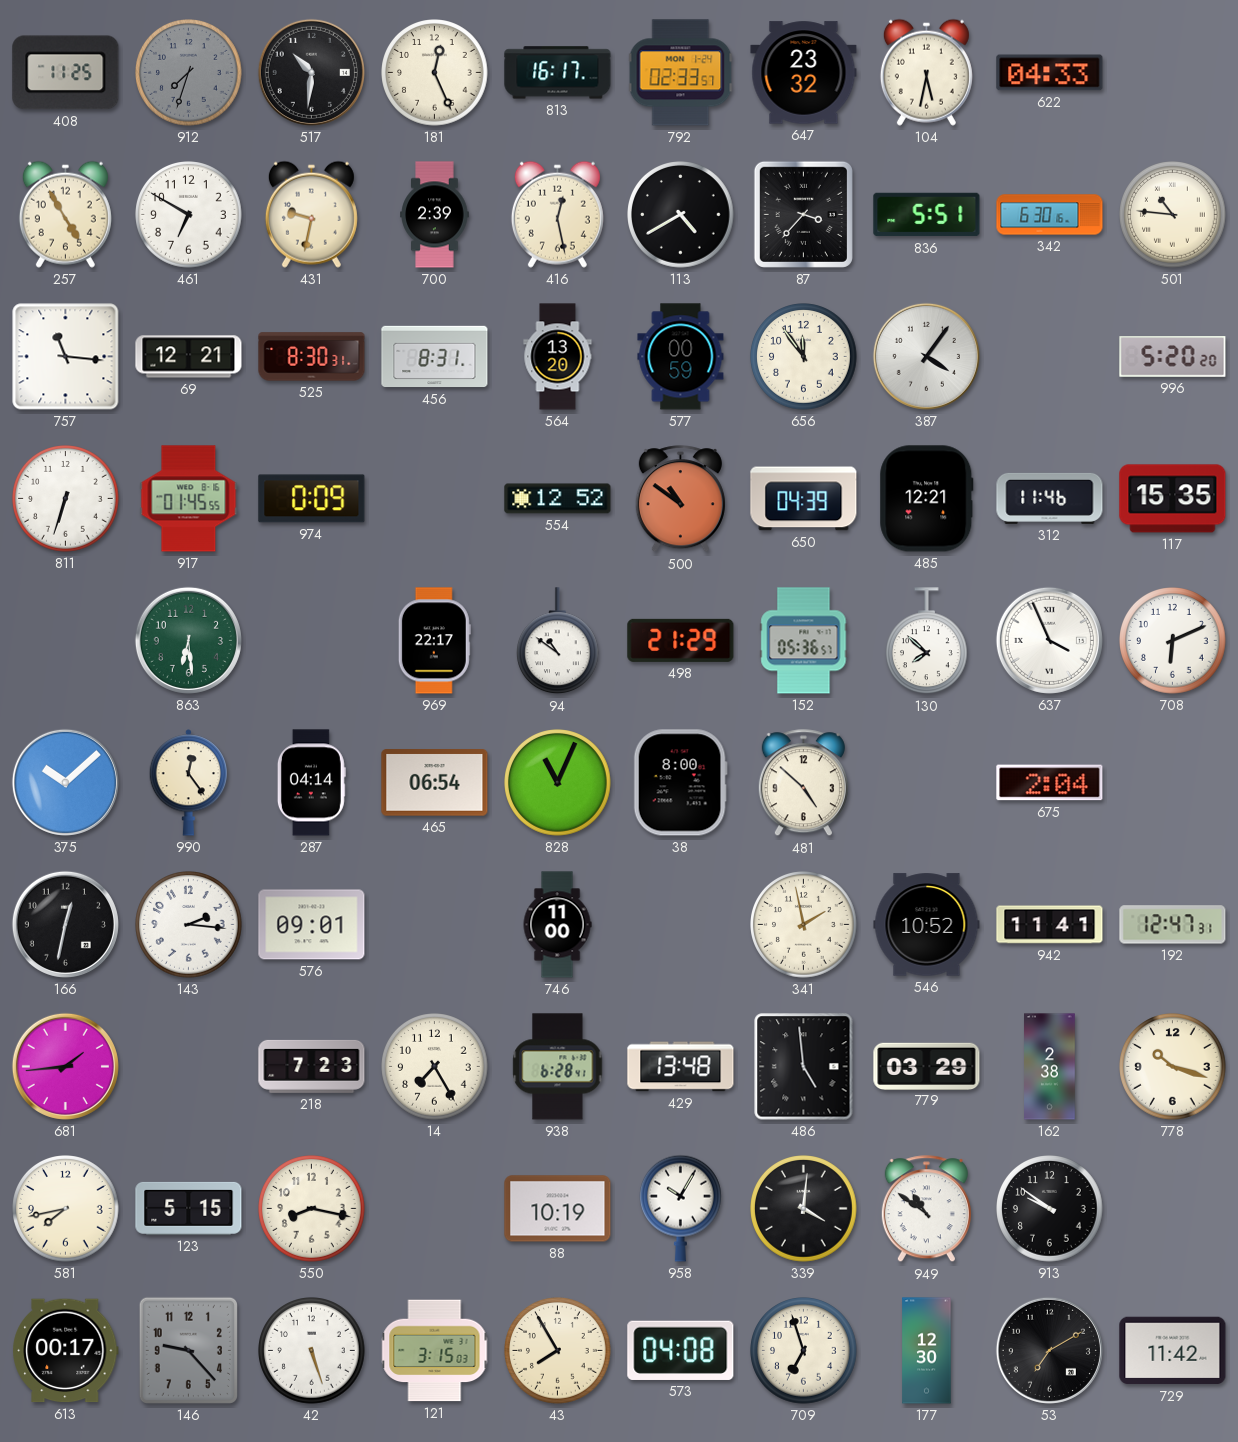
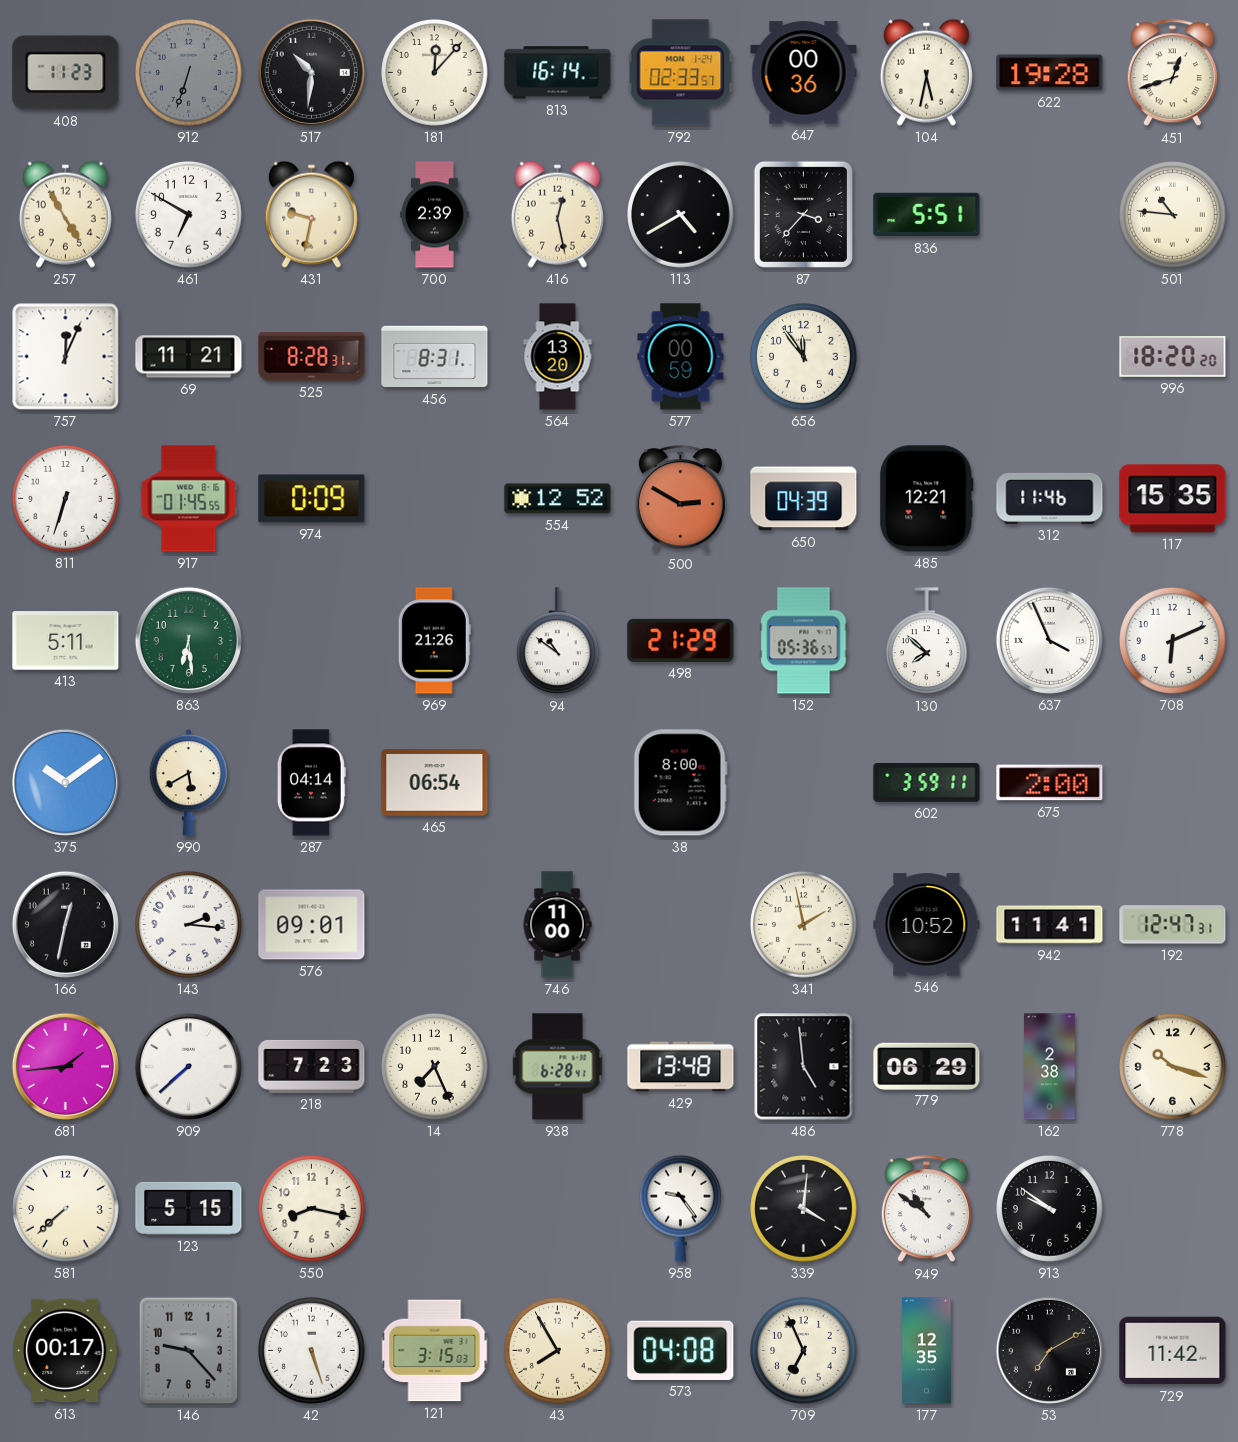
408: 11:25 -> 11:23 (66, 73)
912: 7:33 -> 6:33 (189, 73)
181: 12:26 -> 12:07 (435, 73)
813: 16:17 -> 16:14 (558, 73)
647: 23:32 -> 00:36 (804, 73)
622: 04:33 -> 19:28 (1050, 73)
451: none -> 12:42 (1172, 73)
342: 6:30 -> none (1050, 215)
757: 11:16 -> 12:04 (66, 357)
69: 12:21 -> 11:21 (189, 357)
525: 8:30 -> 8:28 (312, 357)
387: 4:06 -> none (926, 356)
996: 5:20 -> 18:20 (1173, 357)
500: 10:51 -> 2:50 (680, 499)
413: none -> 5:11 (66, 641)
969: 22:17 -> 21:26 (434, 641)
375: 10:08 -> 10:09 (65, 782)
990: 12:24 -> 5:40 (189, 783)
828: 11:04 -> none (558, 783)
481: 4:52 -> none (803, 783)
602: none -> 3:59 (927, 783)
675: 2:04 -> 2:00 (1050, 783)
909: none -> 7:38 (188, 1066)
14: 7:25 -> 7:26 (435, 1067)
779: 03:29 -> 06:29 (927, 1066)
581: 7:43 -> 7:38 (66, 1209)
88: 10:19 -> none (558, 1209)
958: 10:05 -> 9:24 (681, 1208)
709: 6:57 -> 6:56 (804, 1351)
177: 12:30 -> 12:35 (927, 1351)
